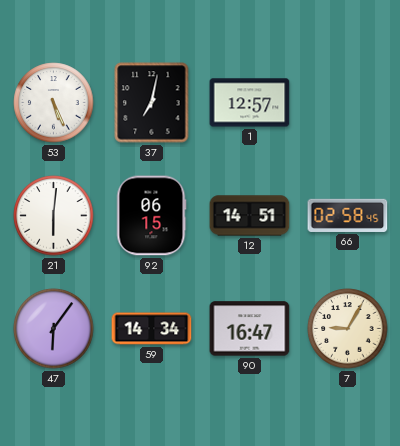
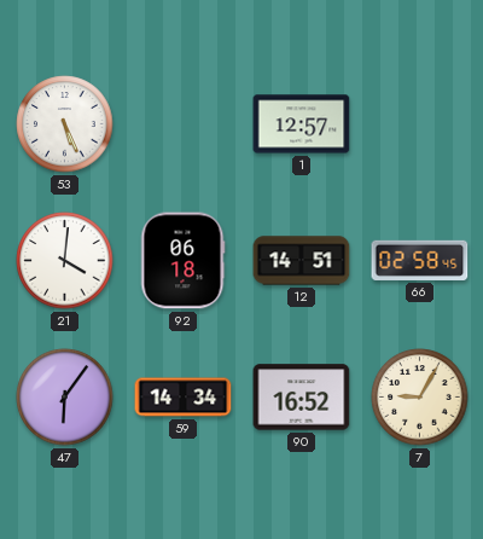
37: 7:02 -> none (152, 103)
21: 6:01 -> 4:01 (65, 261)
92: 06:15 -> 06:18 (182, 261)
90: 16:47 -> 16:52 (302, 398)
